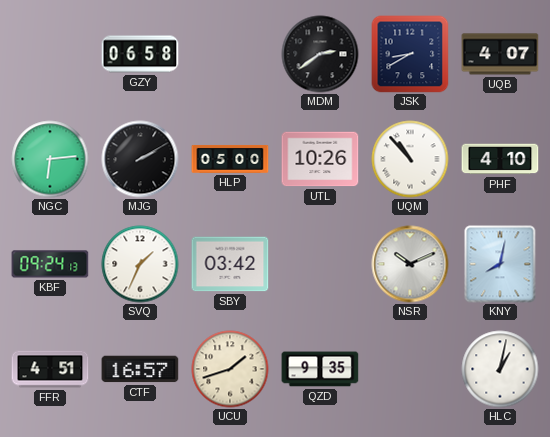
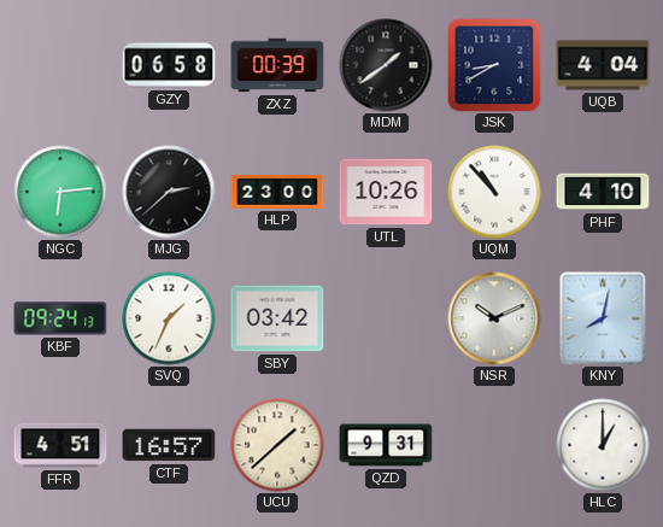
ZXZ: none -> 00:39 (277, 65)
MDM: 2:39 -> 1:39 (386, 65)
UQB: 4:07 -> 4:04 (603, 65)
MJG: 2:10 -> 2:38 (169, 192)
HLP: 05:00 -> 23:00 (277, 192)
UCU: 1:42 -> 1:38 (277, 445)
QZD: 9:35 -> 9:31 (386, 445)
HLC: 1:02 -> 1:00 (603, 445)
